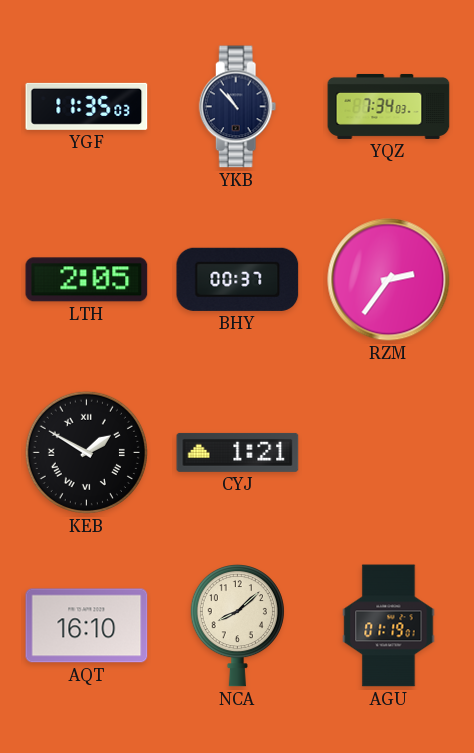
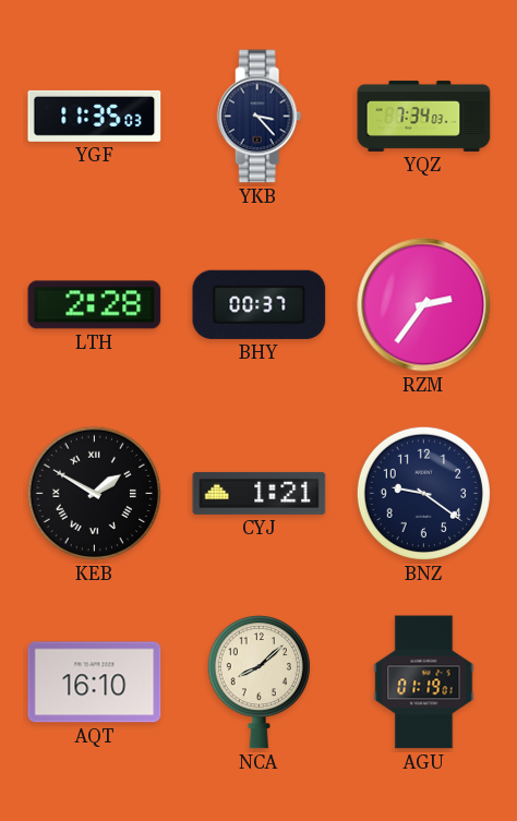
YKB: 10:53 -> 3:23 (260, 117)
LTH: 2:05 -> 2:28 (95, 305)
BNZ: none -> 9:21 (423, 493)
